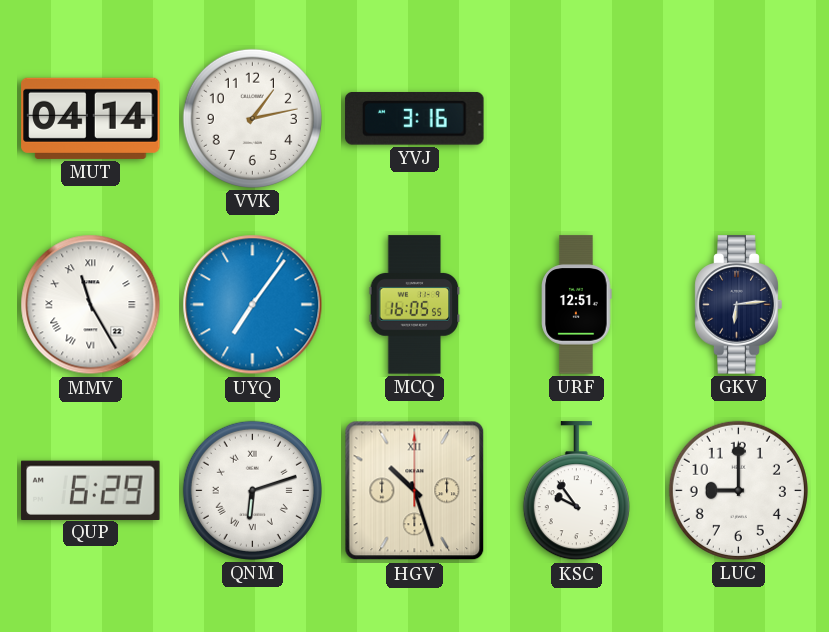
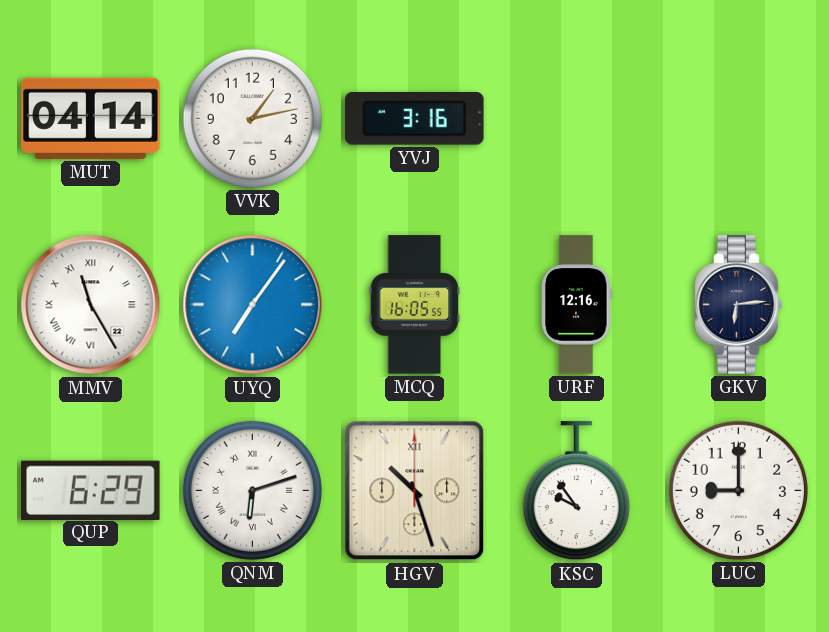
URF: 12:51 -> 12:16 (577, 305)
